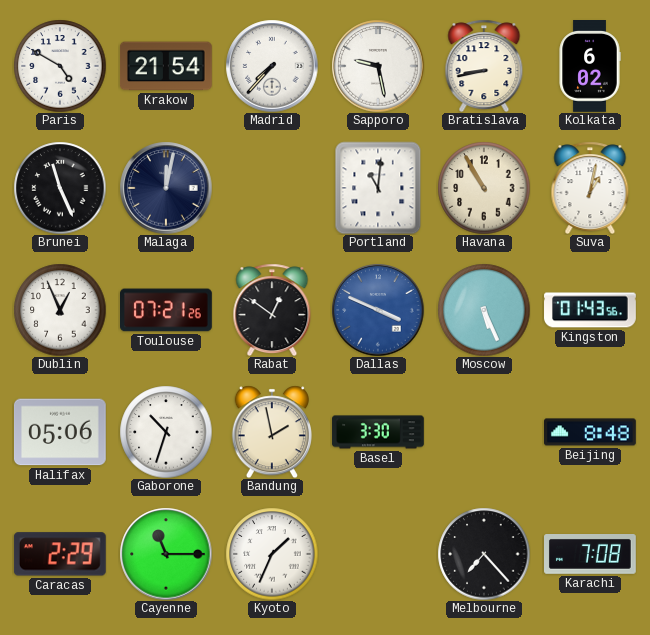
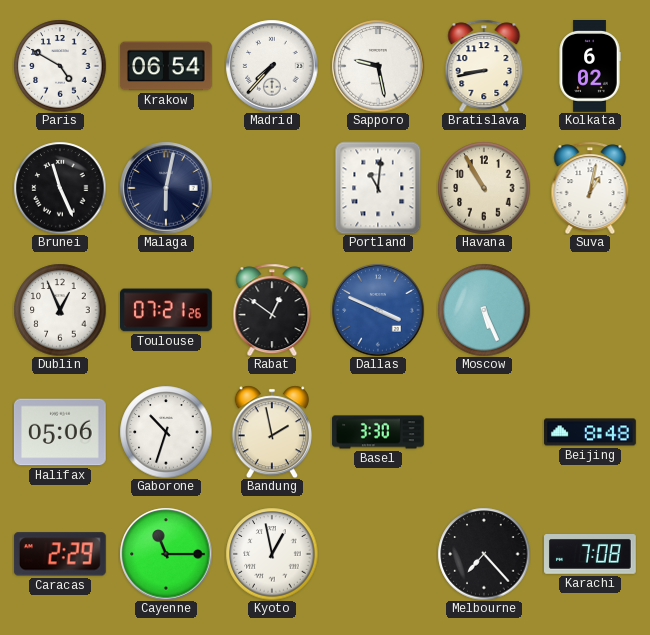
Krakow: 21:54 -> 06:54 (166, 66)
Malaga: 12:02 -> 6:02 (166, 188)
Kingston: 01:43 -> none (590, 310)
Kyoto: 1:34 -> 12:58 (272, 554)
